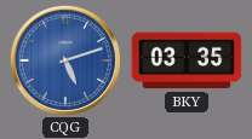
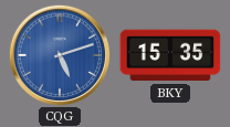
BKY: 03:35 -> 15:35 (170, 55)
